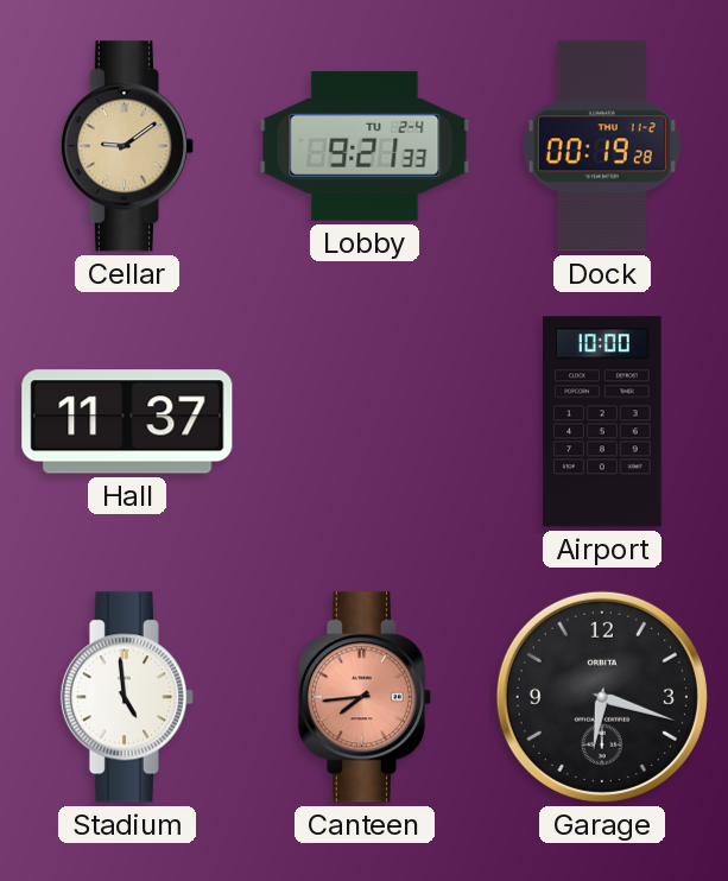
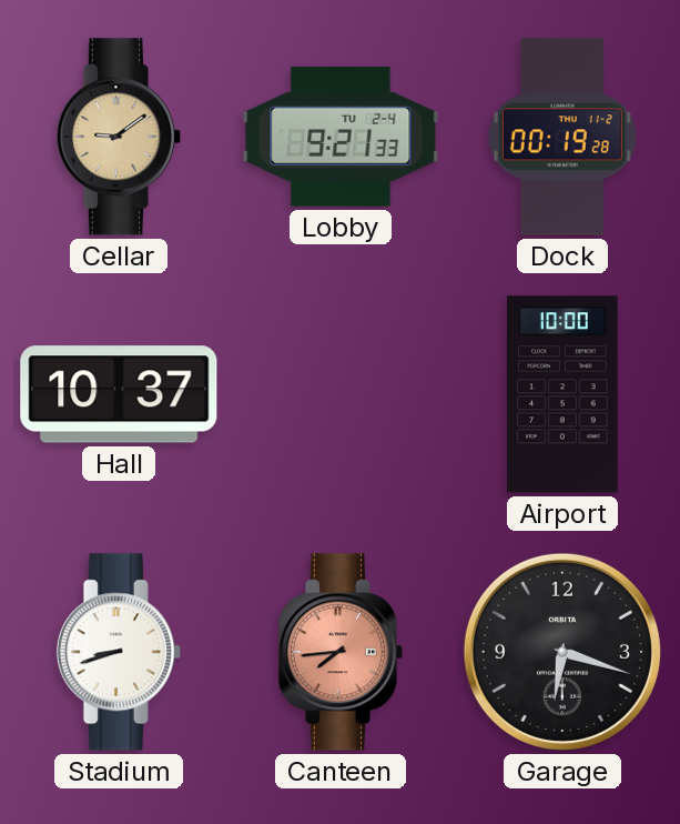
Hall: 11:37 -> 10:37 (119, 394)
Stadium: 4:59 -> 8:42 (119, 652)
